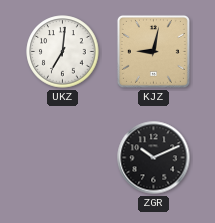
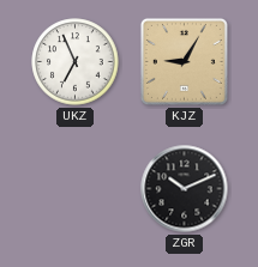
UKZ: 7:01 -> 6:56 (76, 62)
KJZ: 9:02 -> 9:05 (184, 61)
